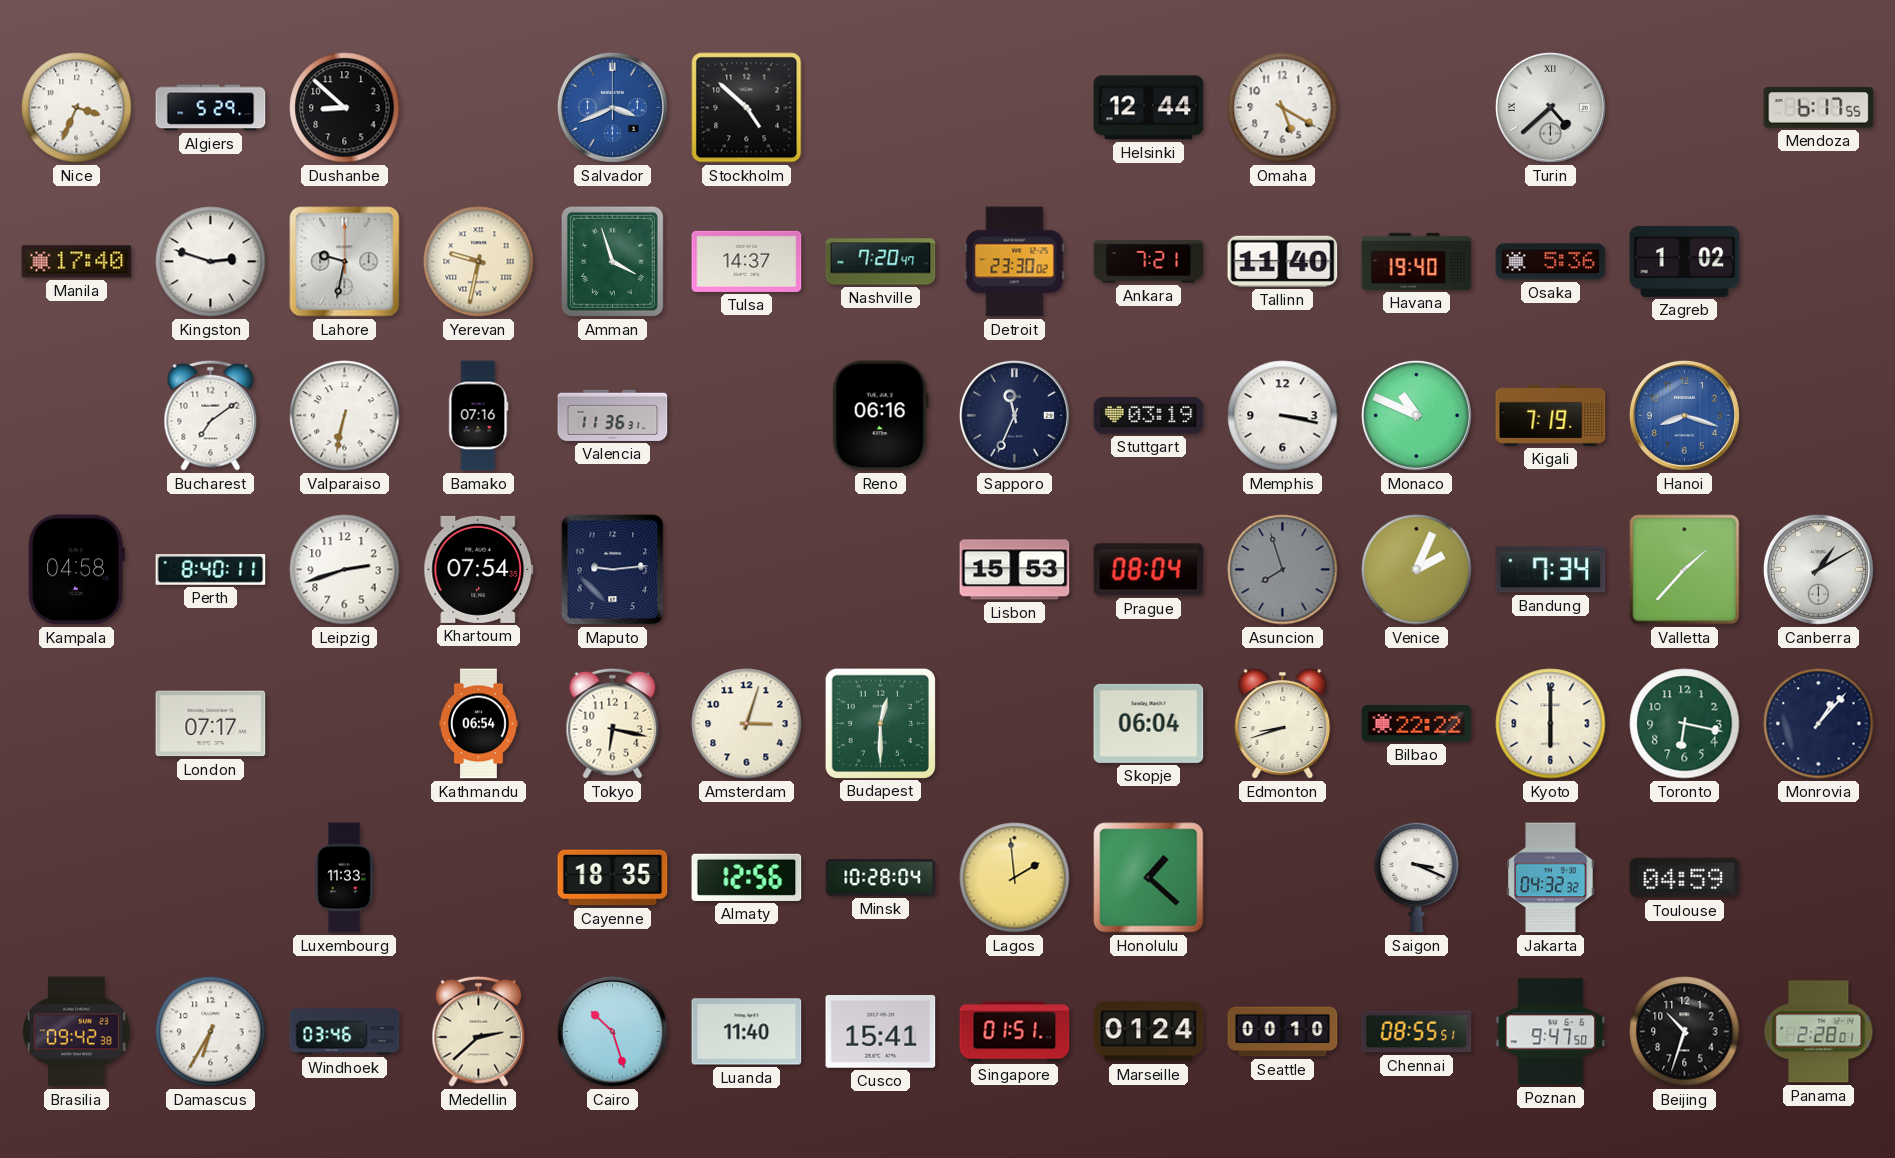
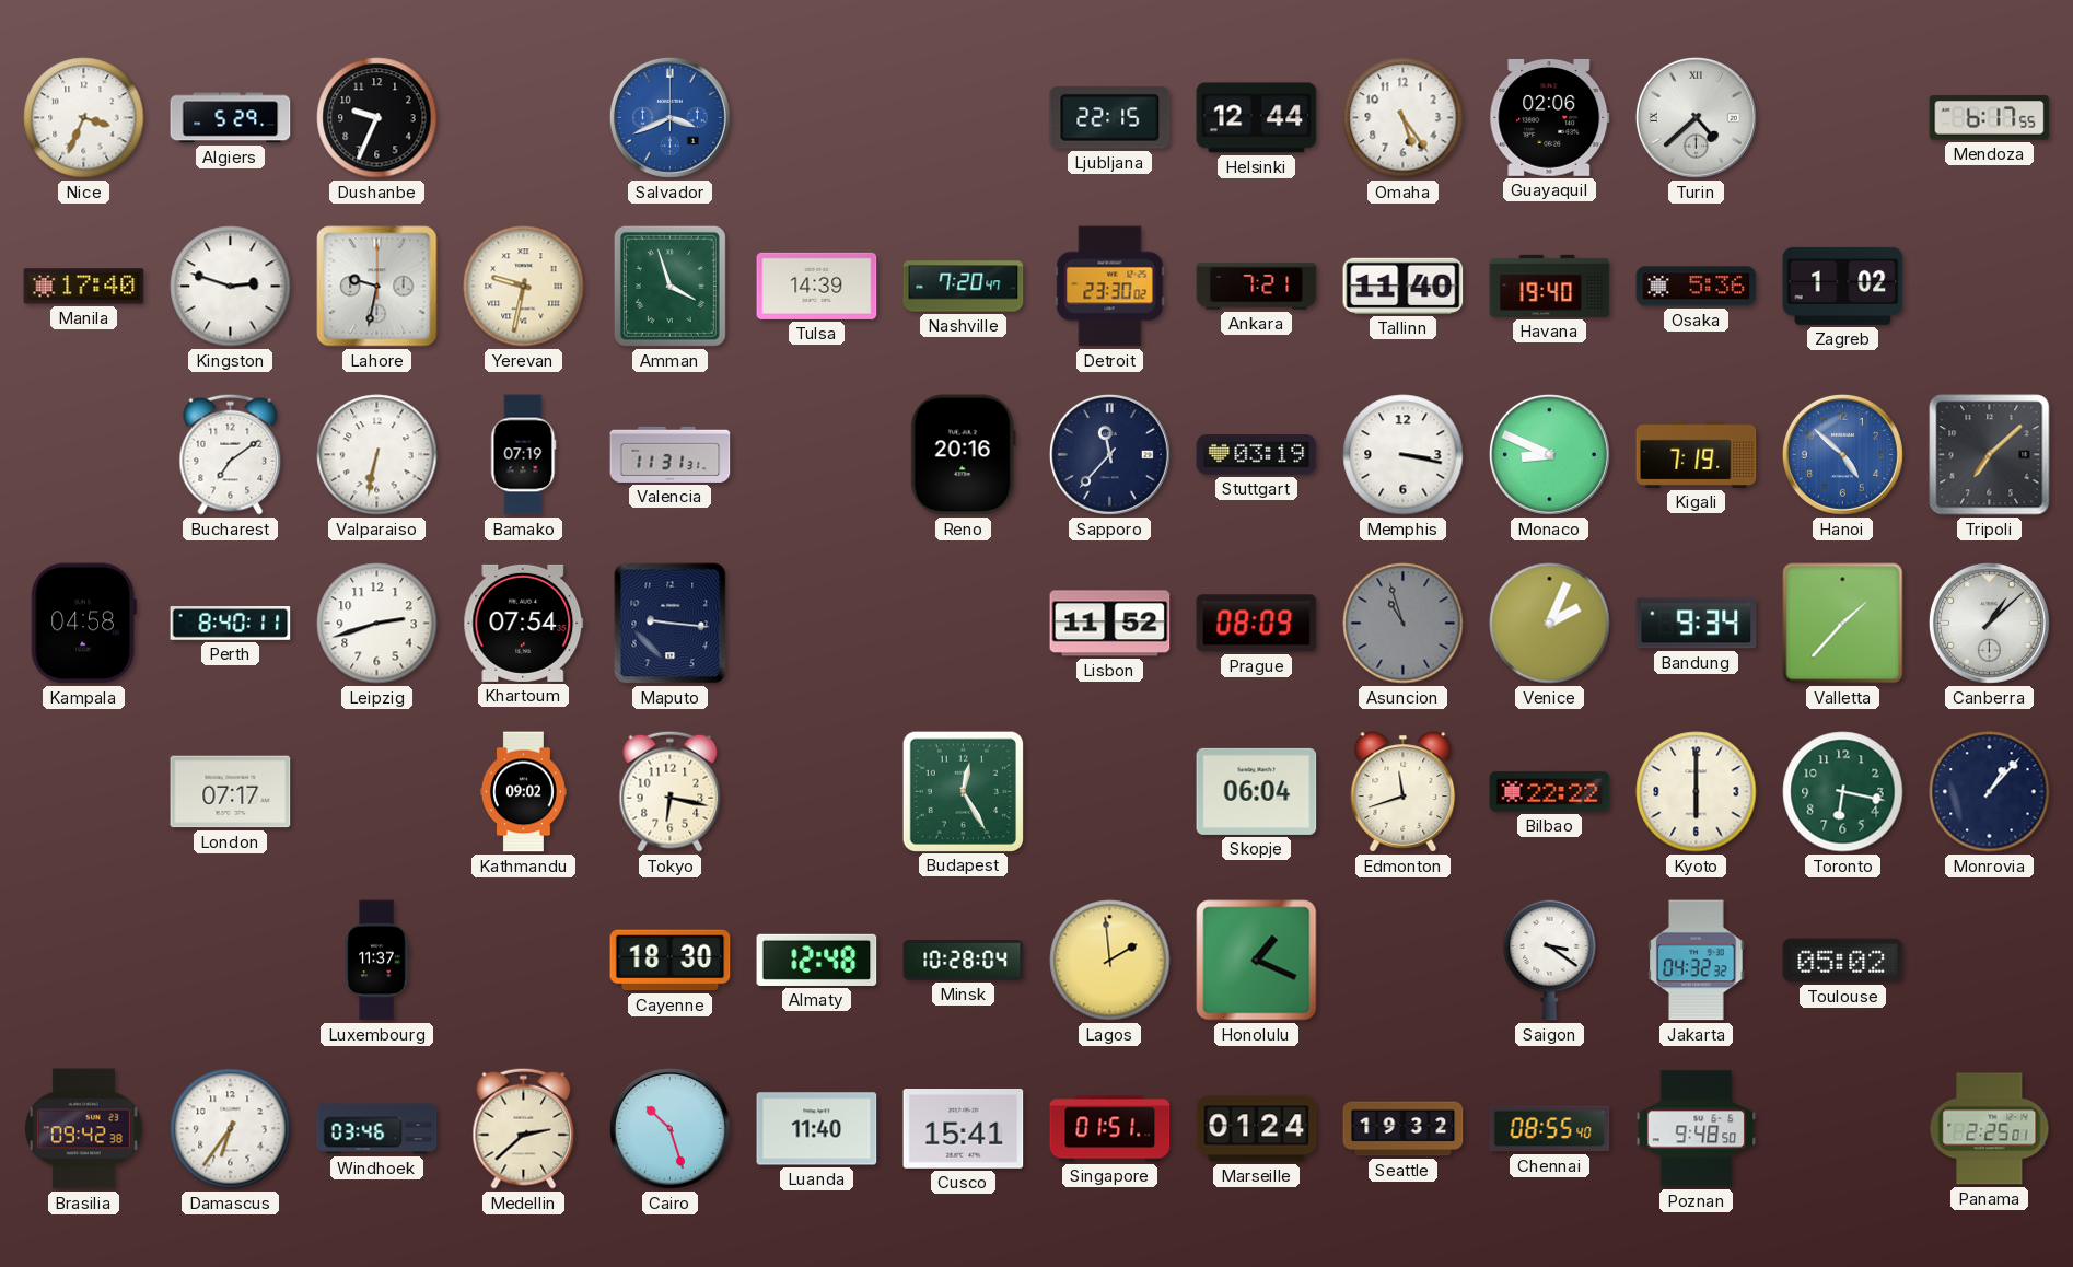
Dushanbe: 8:52 -> 9:34 (377, 118)
Stockholm: 4:52 -> none (747, 108)
Ljubljana: none -> 22:15 (1110, 118)
Omaha: 5:20 -> 5:24 (1404, 118)
Guayaquil: none -> 02:06 (1550, 117)
Tulsa: 14:37 -> 14:39 (817, 286)
Bamako: 07:16 -> 07:19 (524, 455)
Valencia: 11:36 -> 11:31 (671, 454)
Reno: 06:16 -> 20:16 (963, 455)
Sapporo: 11:34 -> 11:37 (1109, 454)
Monaco: 10:49 -> 8:49 (1549, 454)
Hanoi: 8:18 -> 4:52 (1842, 454)
Tripoli: none -> 7:08 (1990, 455)
Maputo: 9:14 -> 9:16 (671, 624)
Lisbon: 15:53 -> 11:52 (1110, 624)
Prague: 08:04 -> 08:09 (1257, 624)
Asuncion: 7:57 -> 10:57 (1404, 624)
Bandung: 7:34 -> 9:34 (1697, 624)
Canberra: 1:10 -> 1:08 (1989, 623)
Kathmandu: 06:54 -> 09:02 (524, 792)
Amsterdam: 3:03 -> none (747, 724)
Budapest: 12:30 -> 12:25 (963, 791)
Edmonton: 8:42 -> 11:42 (1404, 792)
Luxembourg: 11:33 -> 11:37 (376, 961)
Cayenne: 18:35 -> 18:30 (671, 961)
Almaty: 12:56 -> 12:48 (817, 960)
Honolulu: 1:22 -> 1:19 (1257, 961)
Saigon: 3:19 -> 3:21 (1550, 960)
Toulouse: 04:59 -> 05:02 (1843, 961)
Damascus: 6:35 -> 6:36 (231, 1129)
Seattle: 00:10 -> 19:32 (1404, 1129)
Chennai: 08:55:51 -> 08:55:40 (1550, 1129)
Poznan: 9:47 -> 9:48 (1697, 1129)
Beijing: 10:33 -> none (1685, 1032)
Panama: 2:28 -> 2:25 (1990, 1129)
